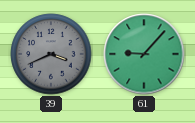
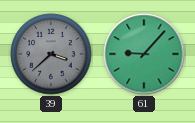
39: 3:41 -> 3:38 (51, 54)
